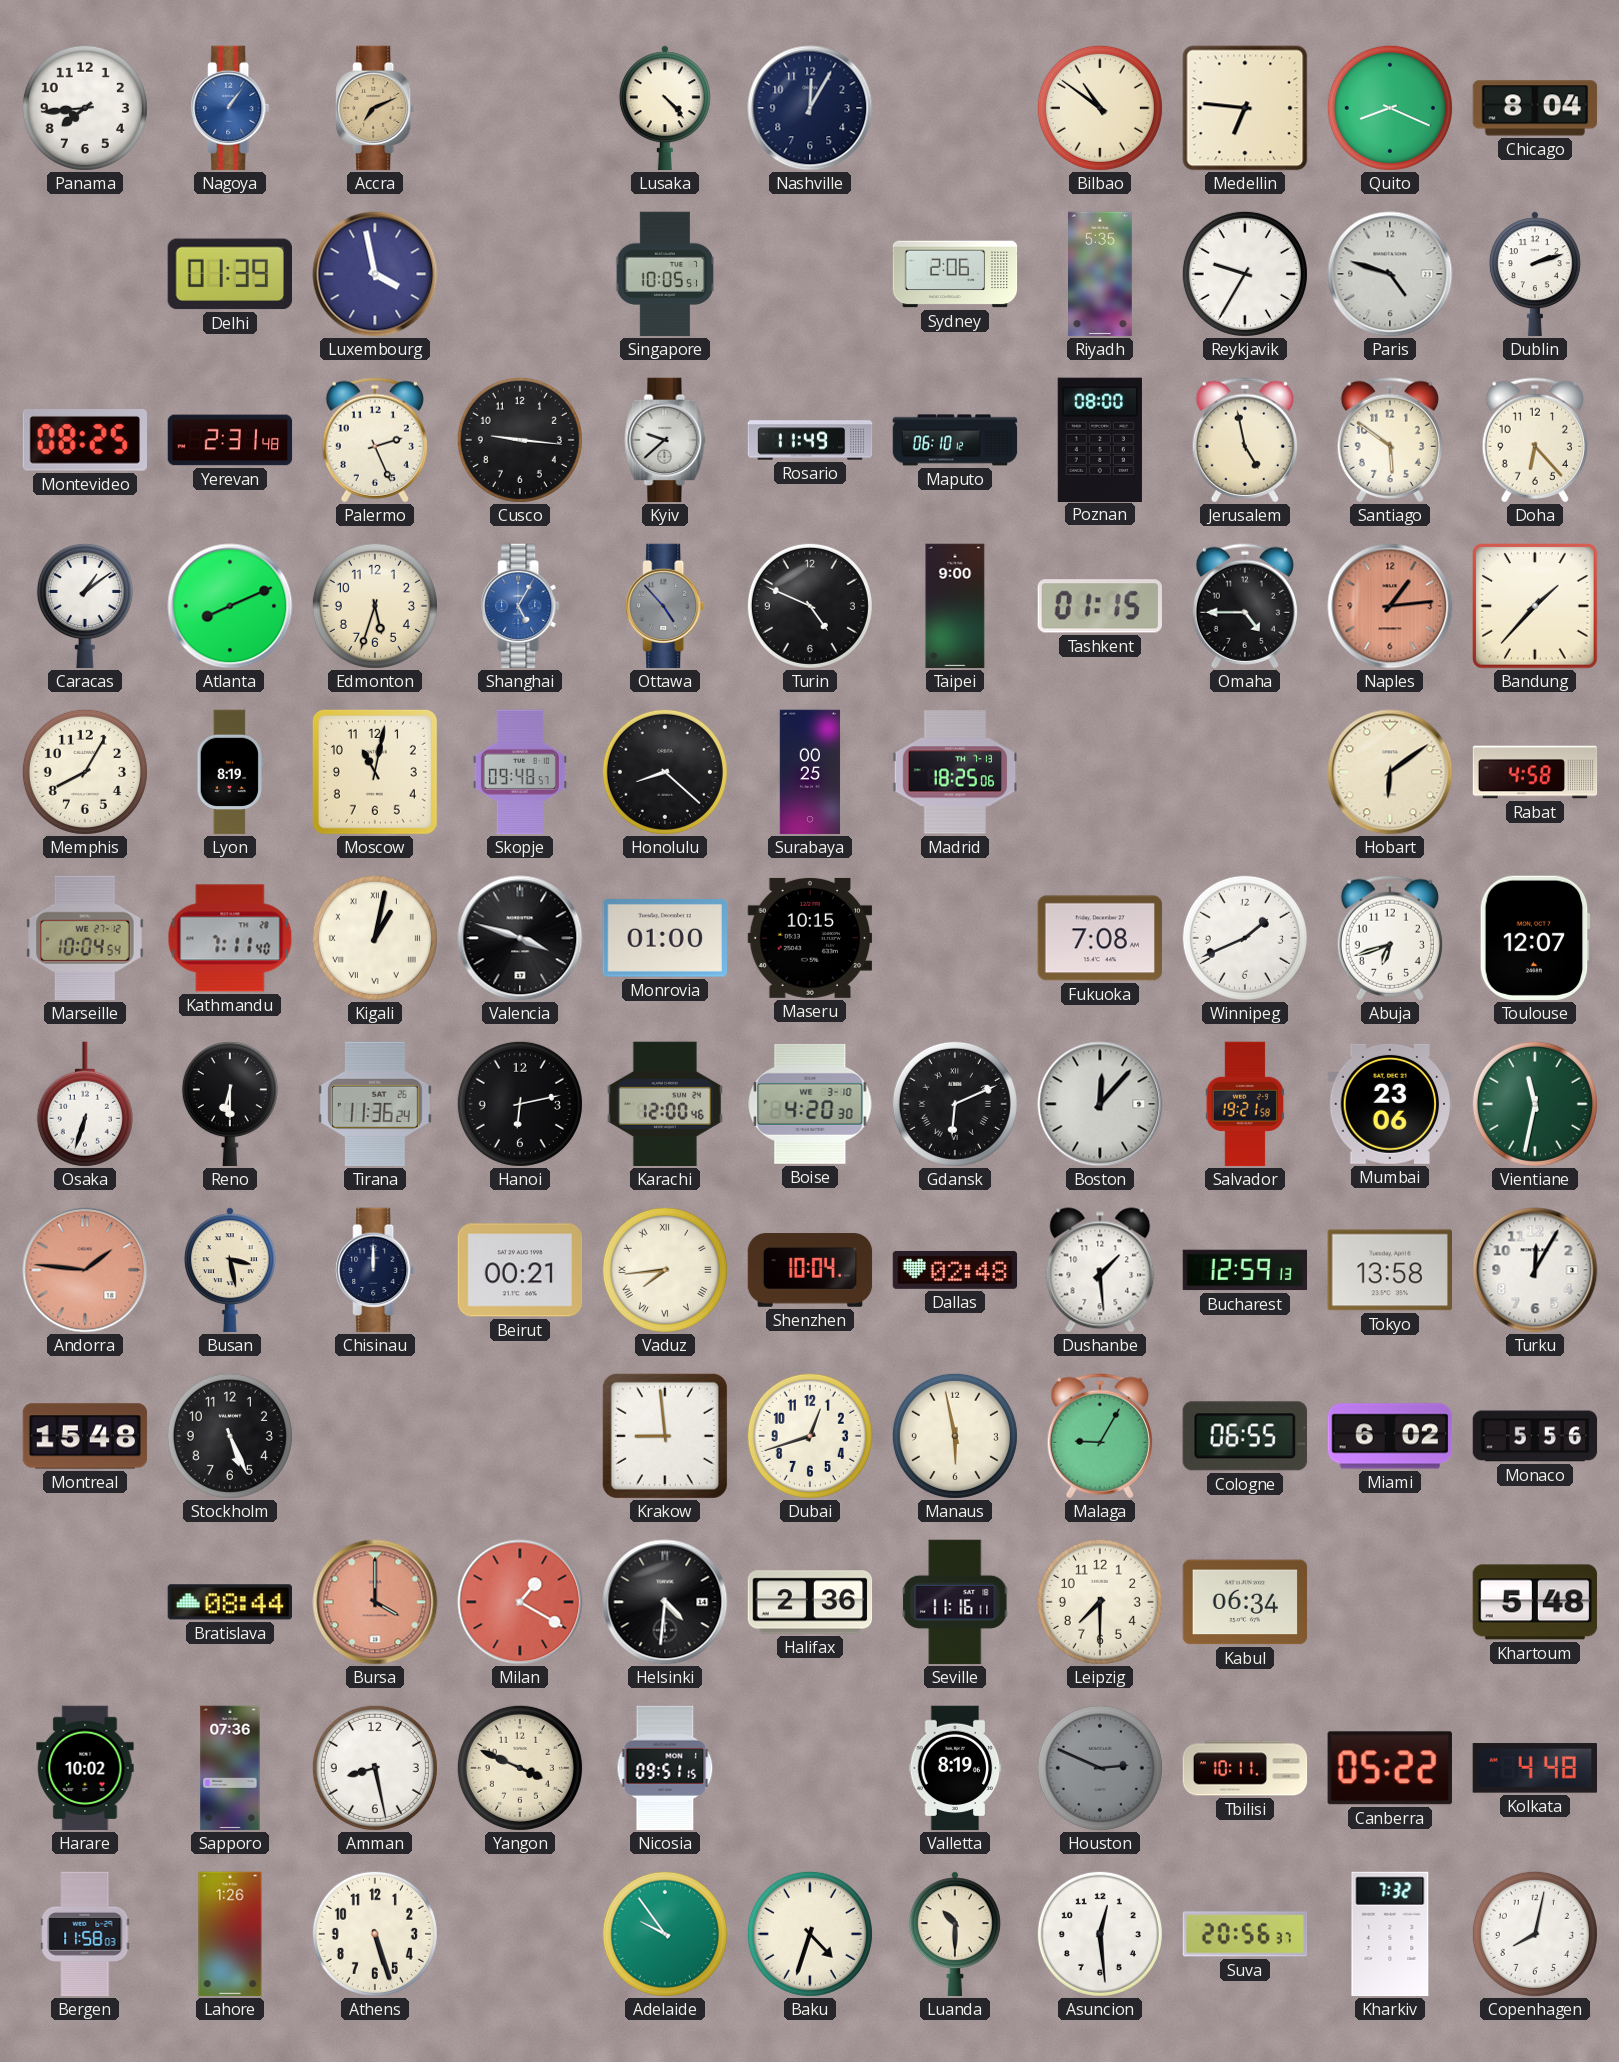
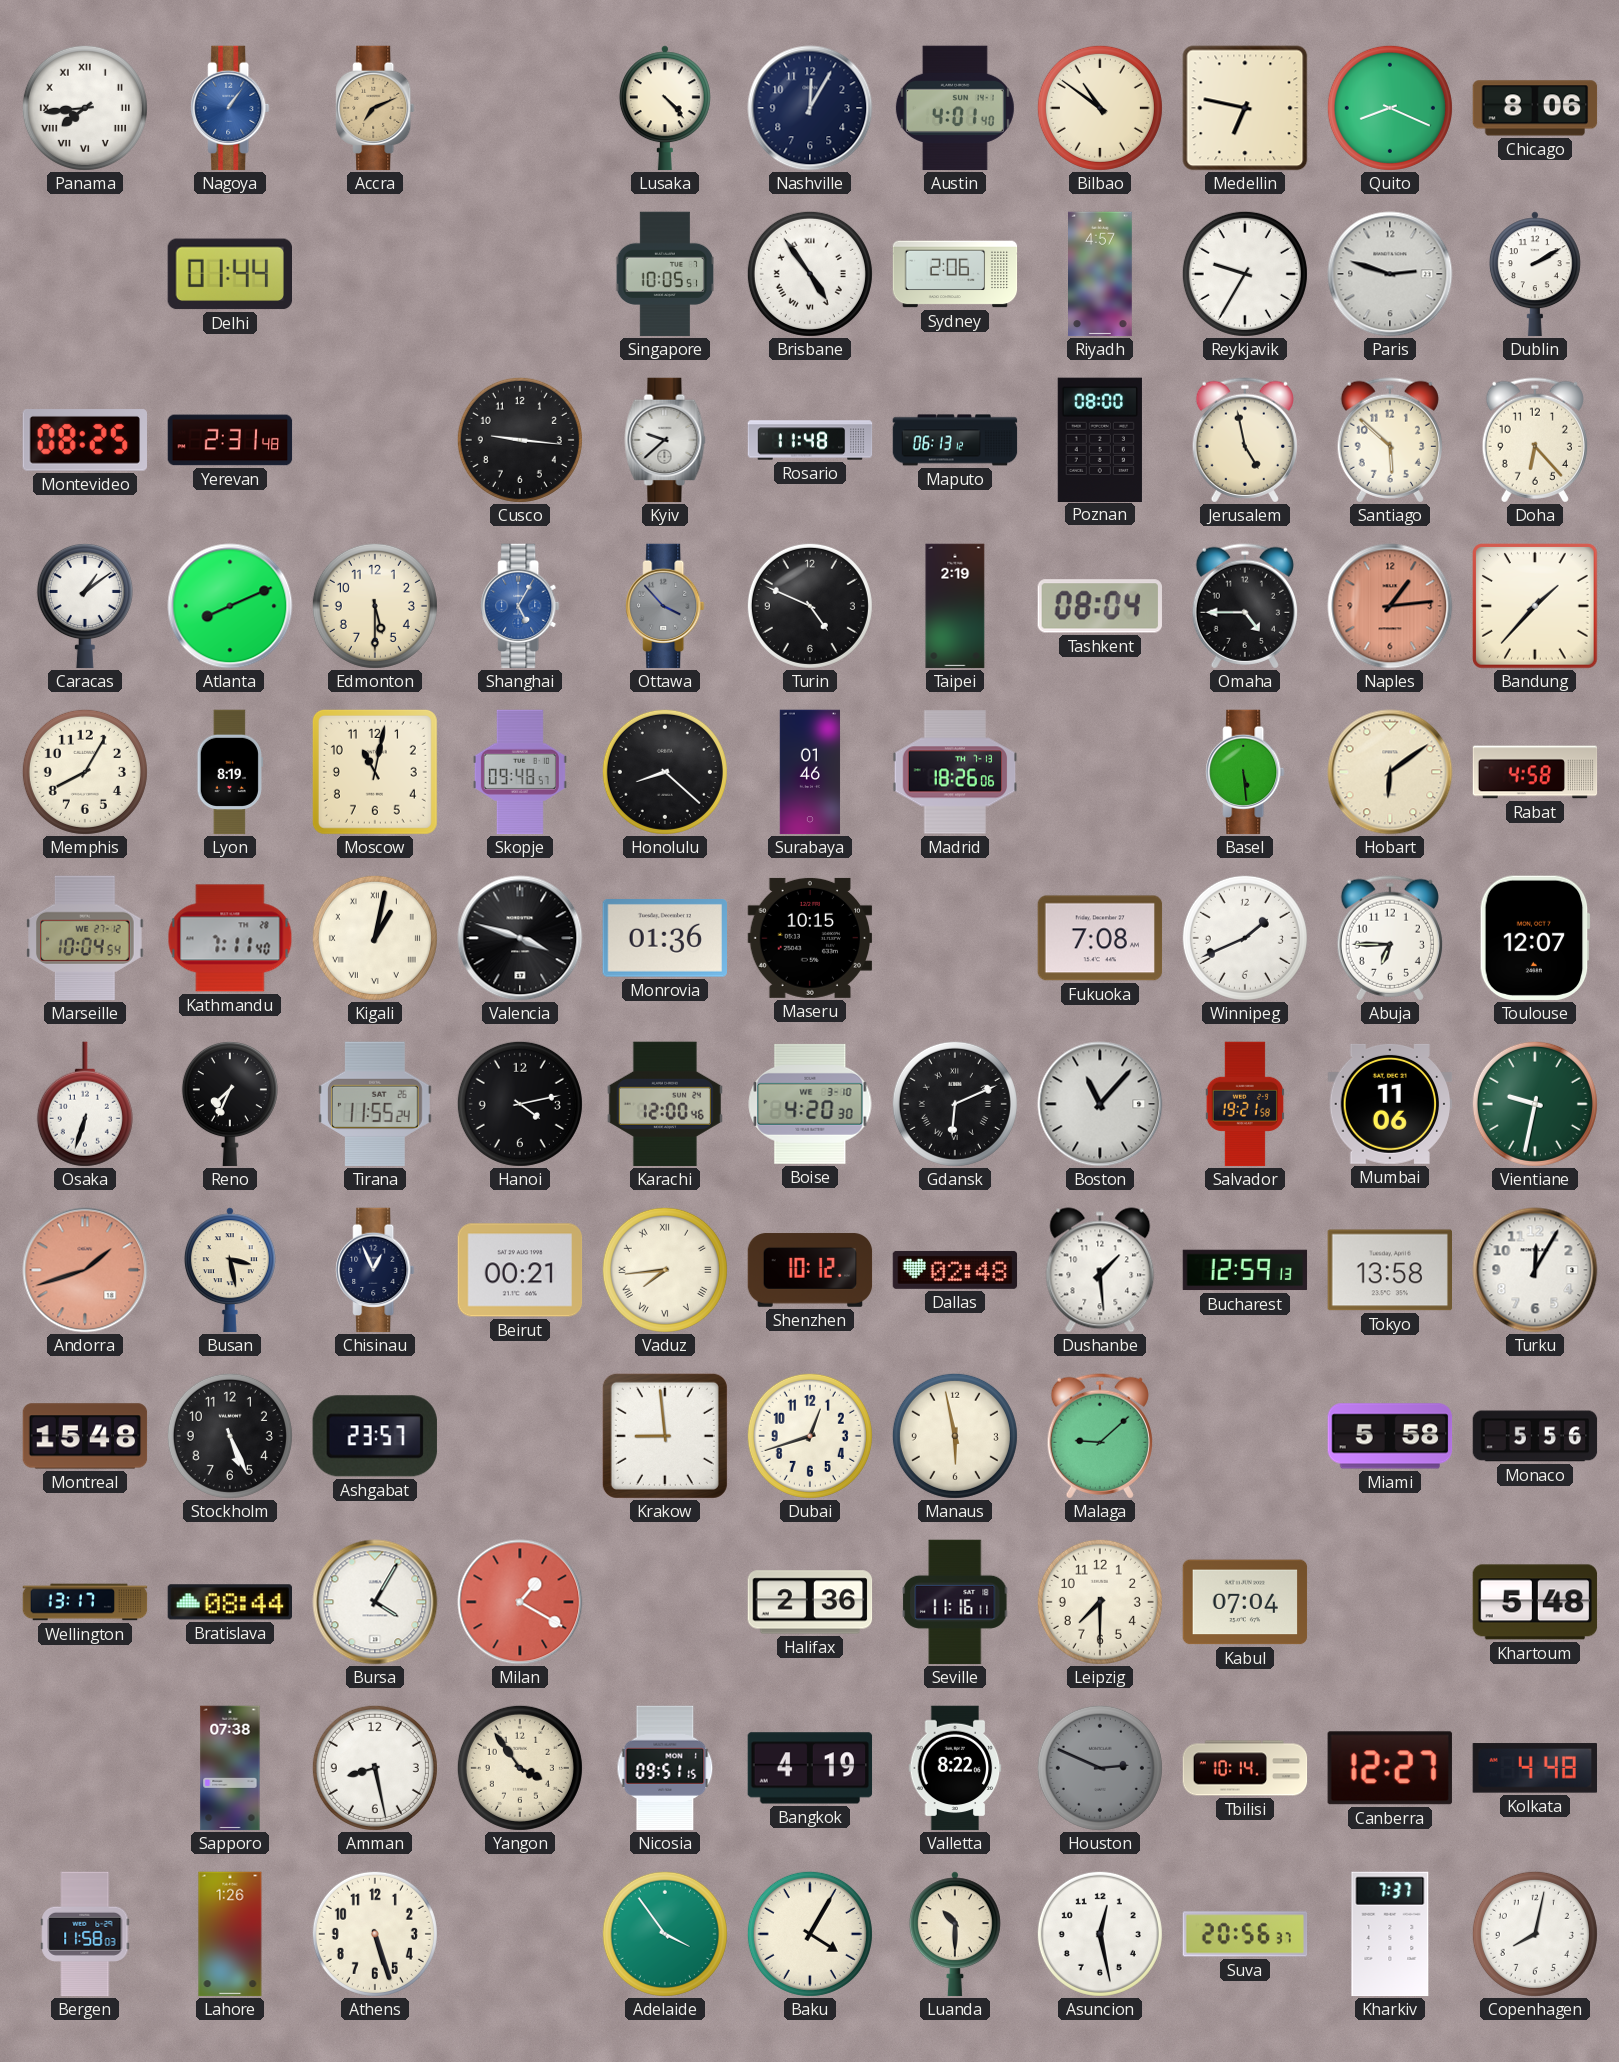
Panama numerals: Arabic -> Roman (85, 108)
Austin: none -> 4:01 (955, 108)
Medellin: 6:46 -> 6:47 (1245, 108)
Chicago: 8:04 -> 8:06 (1535, 108)
Delhi: 01:39 -> 01:44 (229, 274)
Luxembourg: 3:58 -> none (375, 274)
Brisbane: none -> 4:54 (810, 274)
Riyadh: 5:35 -> 4:57 (1101, 274)
Paris: 4:48 -> 2:48 (1390, 274)
Dublin: 2:12 -> 2:10 (1535, 274)
Palermo: 2:26 -> none (375, 440)
Rosario: 11:49 -> 11:48 (810, 440)
Maputo: 06:10 -> 06:13 (955, 440)
Santiago: 5:51 -> 5:52 (1390, 440)
Edmonton: 5:33 -> 5:30 (375, 606)
Ottawa: 4:53 -> 3:53 (665, 606)
Taipei: 9:00 -> 2:19 (955, 606)
Tashkent: 01:15 -> 08:04 (1099, 606)
Surabaya: 00:25 -> 01:46 (810, 772)
Madrid: 18:25 -> 18:26 (955, 772)
Basel: none -> 5:29 (1245, 772)
Monrovia: 01:00 -> 01:36 (664, 939)
Abuja: 6:42 -> 6:45 (1390, 938)
Reno: 6:30 -> 7:34 (230, 1104)
Tirana: 11:36 -> 11:55 (375, 1104)
Hanoi: 6:13 -> 4:13 (520, 1104)
Boston: 12:07 -> 11:07 (1100, 1104)
Mumbai: 23:06 -> 11:06 (1390, 1104)
Vientiane: 11:32 -> 9:32 (1535, 1104)
Andorra: 1:46 -> 1:42 (85, 1270)
Chisinau: 12:00 -> 12:56 (375, 1270)
Shenzhen: 10:04 -> 10:12 (810, 1270)
Ashgabat: none -> 23:57 (375, 1436)
Malaga: 9:05 -> 9:08 (1100, 1436)
Cologne: 06:55 -> none (1245, 1436)
Miami: 6:02 -> 5:58 (1390, 1436)
Wellington: none -> 13:17 (85, 1602)
Bursa: 4:00 -> 4:05 (375, 1602)
Bursa dial: salmon -> white (375, 1602)
Helsinki: 4:31 -> none (665, 1602)
Kabul: 06:34 -> 07:04 (1245, 1602)
Harare: 10:02 -> none (85, 1768)
Sapporo: 07:36 -> 07:38 (230, 1768)
Yangon: 3:49 -> 3:54 (520, 1768)
Bangkok: none -> 4:19 (810, 1768)
Valletta: 8:19 -> 8:22 (955, 1768)
Tbilisi: 10:11 -> 10:14 (1245, 1768)
Canberra: 05:22 -> 12:27 (1390, 1768)
Adelaide: 9:54 -> 3:54 (665, 1934)
Baku: 4:33 -> 4:05 (810, 1934)
Asuncion: 12:29 -> 12:28 (1100, 1934)
Kharkiv: 7:32 -> 7:37 (1390, 1934)
